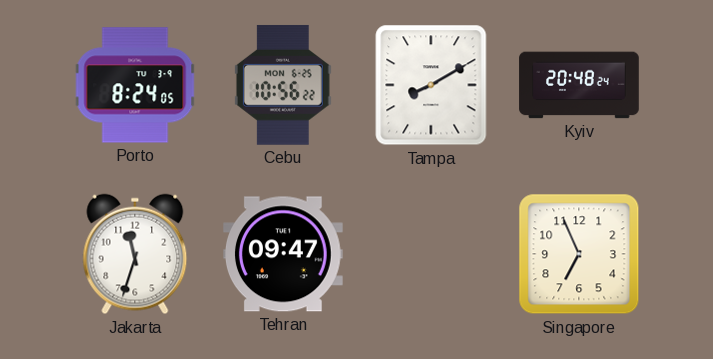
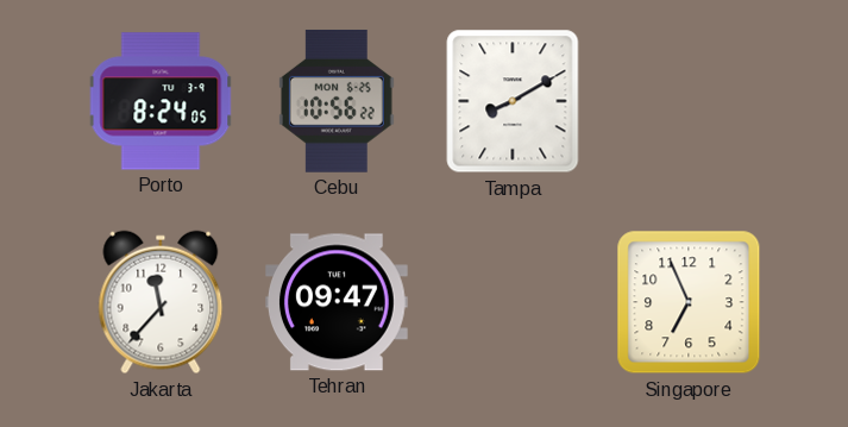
Kyiv: 20:48 -> none (579, 85)
Jakarta: 11:33 -> 11:37 (161, 302)
